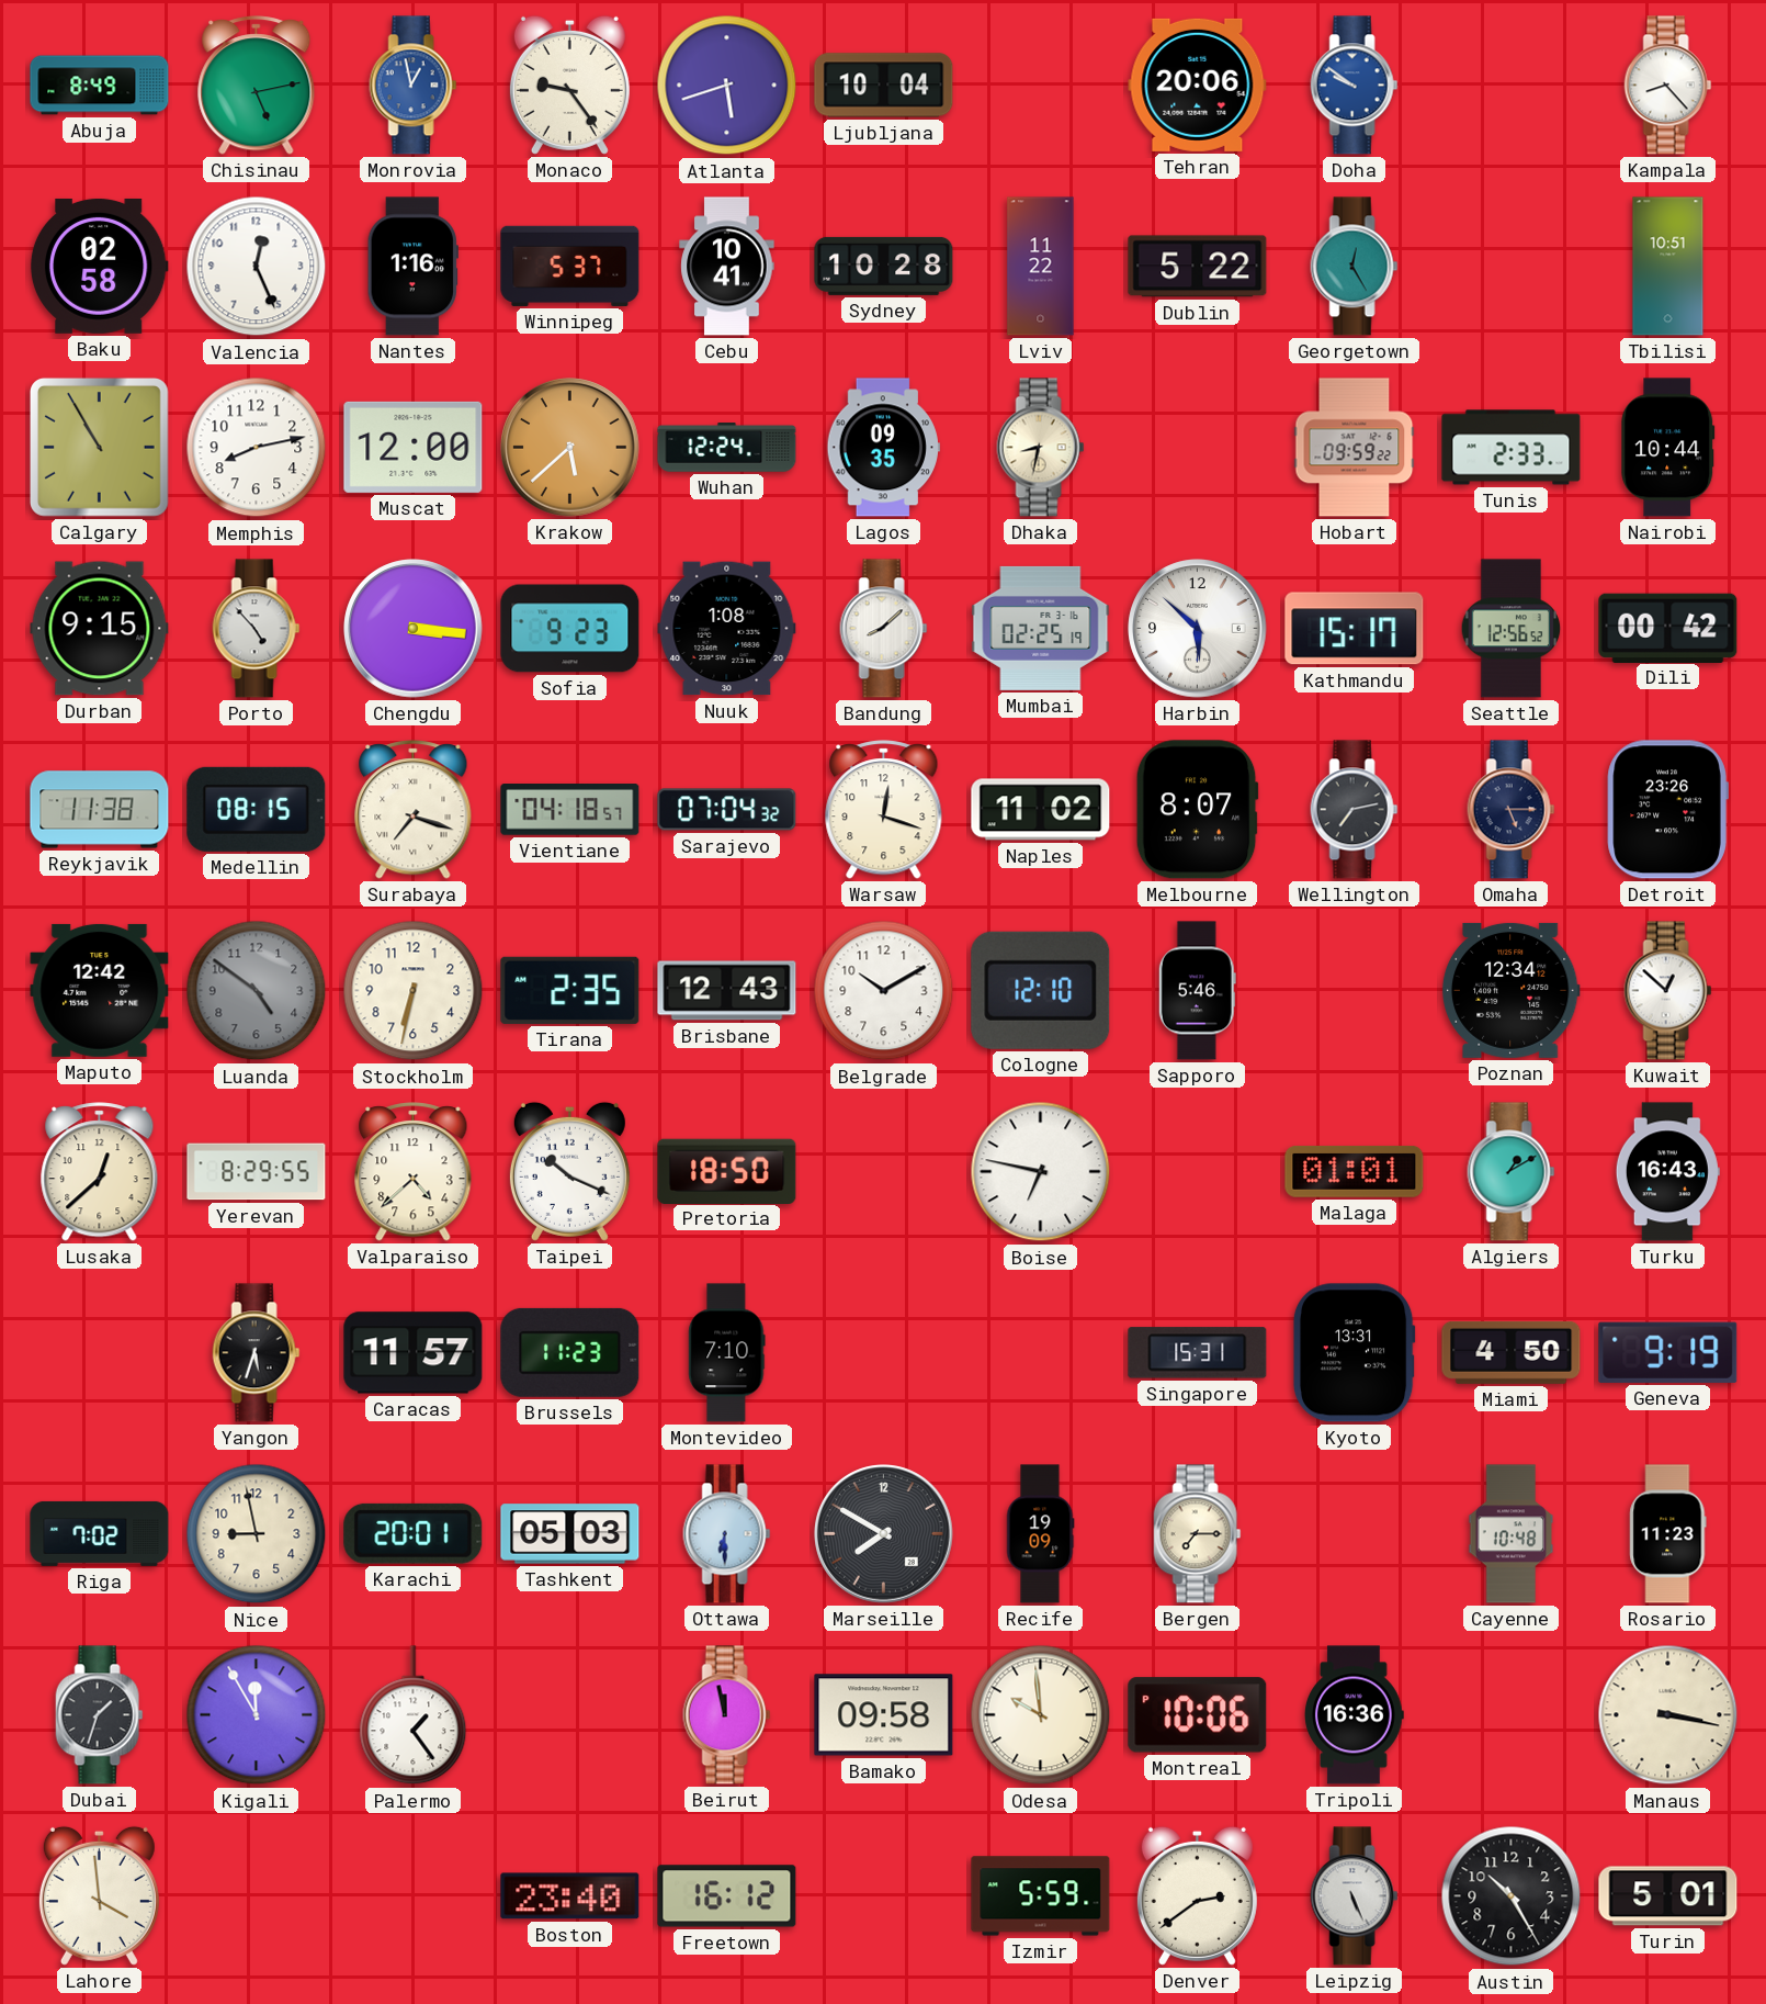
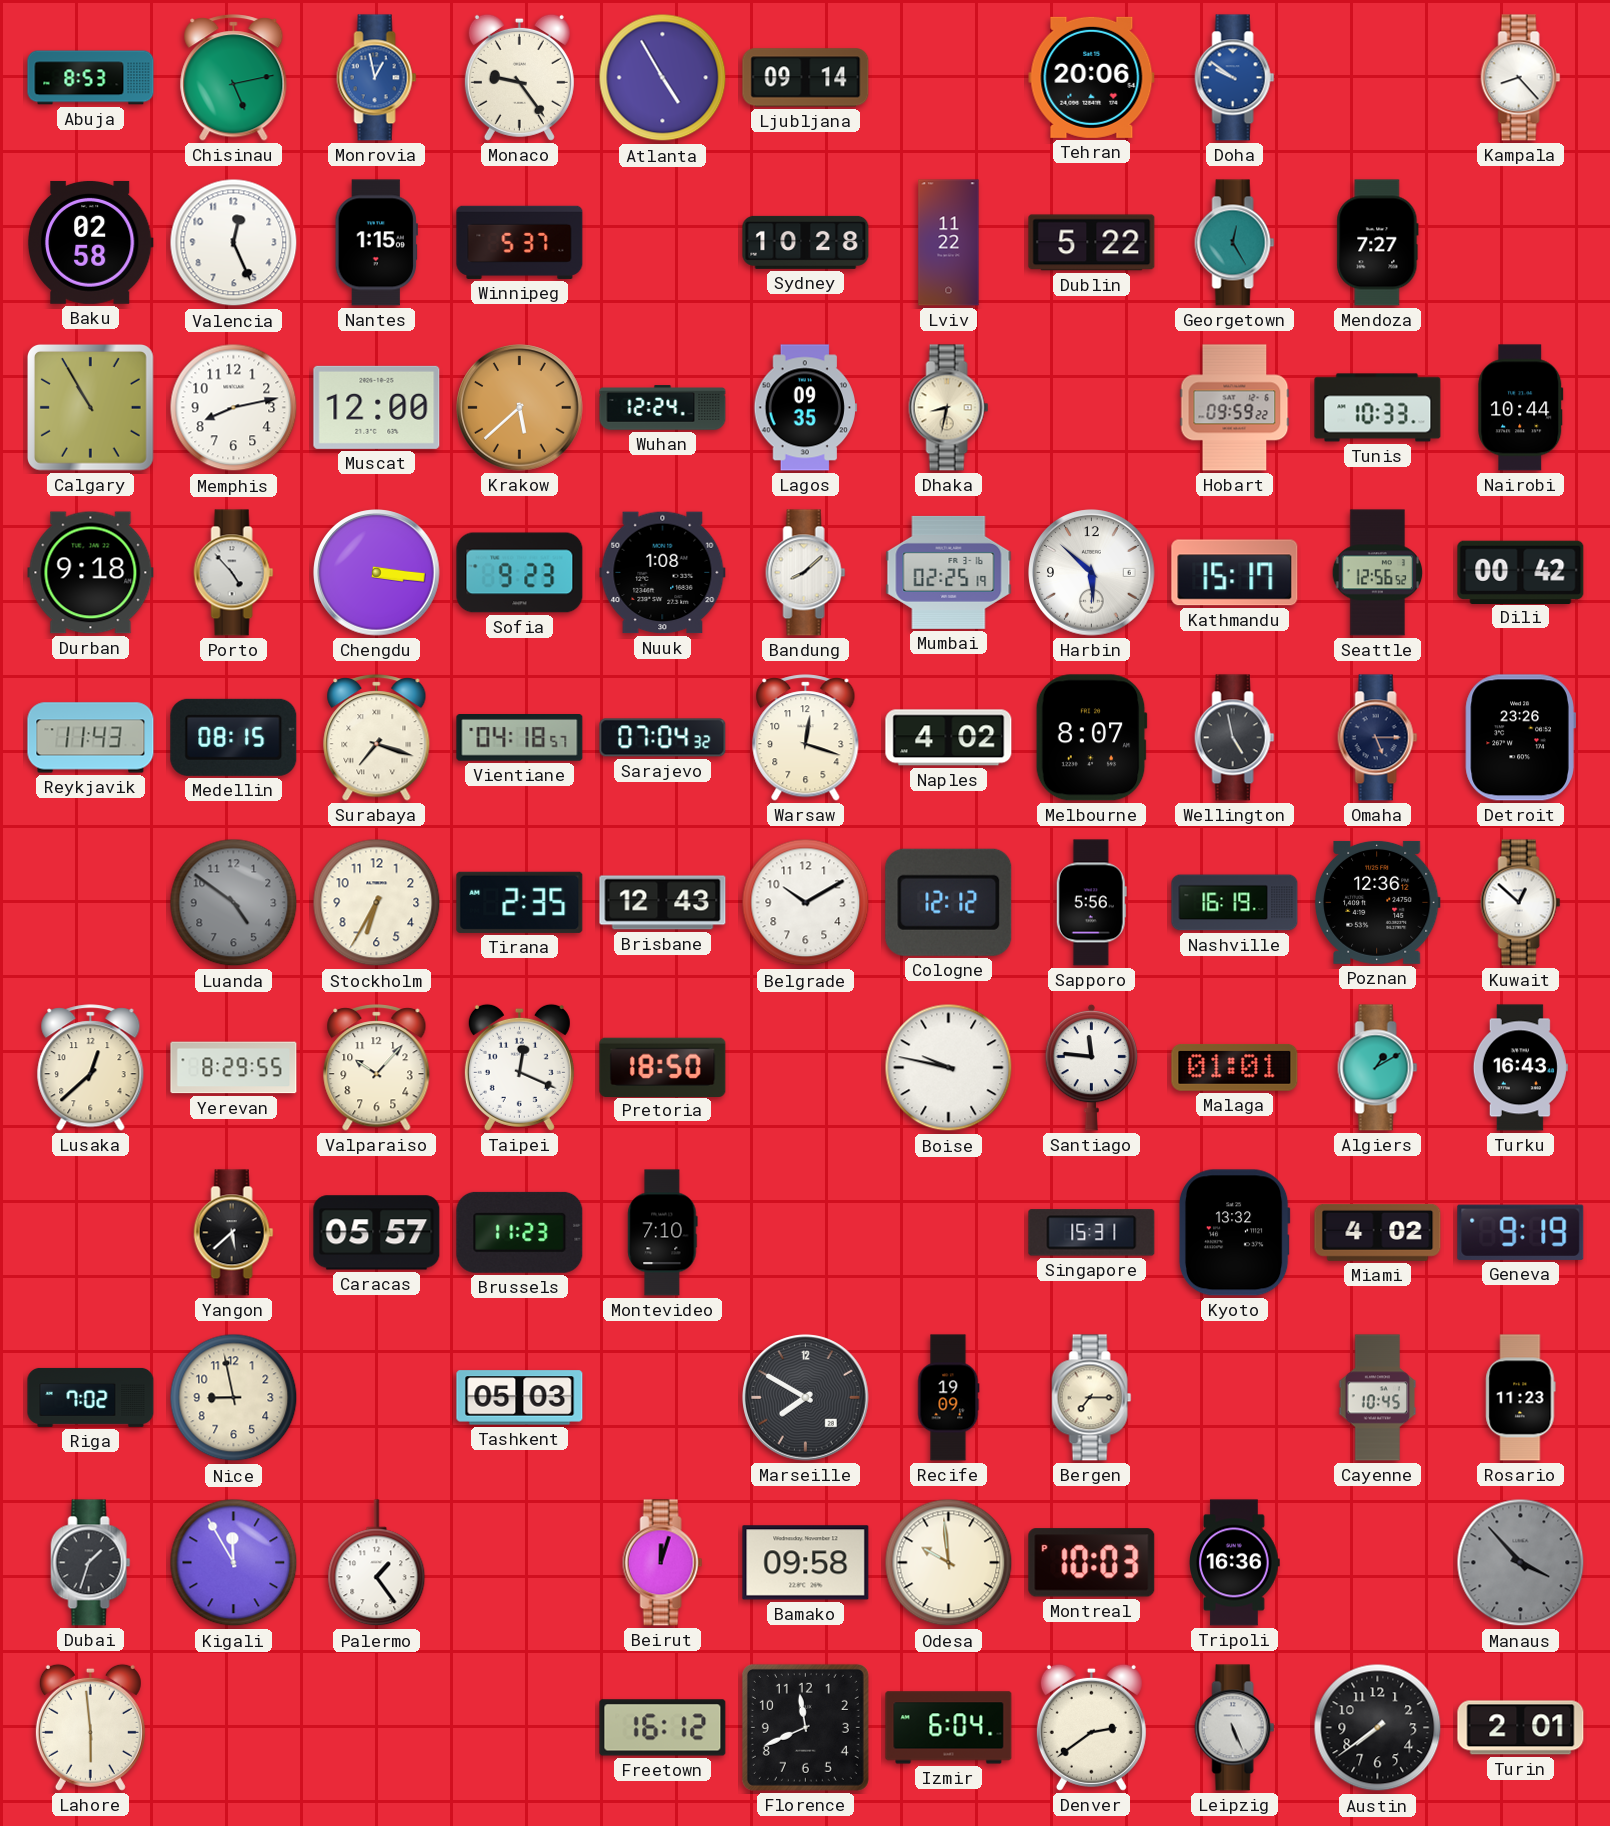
Abuja: 8:49 -> 8:53 (91, 78)
Atlanta: 5:42 -> 4:55 (663, 78)
Ljubljana: 10:04 -> 09:14 (806, 78)
Nantes: 1:16 -> 1:15 (376, 243)
Cebu: 10:41 -> none (727, 267)
Mendoza: none -> 7:27 (1378, 243)
Tbilisi: 10:51 -> none (1668, 267)
Tunis: 2:33 -> 10:33 (1378, 408)
Durban: 9:15 -> 9:18 (91, 573)
Reykjavik: 11:38 -> 11:43 (91, 738)
Naples: 11:02 -> 4:02 (949, 738)
Wellington: 7:13 -> 4:58 (1235, 738)
Maputo: 12:42 -> none (100, 990)
Stockholm: 6:32 -> 6:35 (377, 903)
Cologne: 12:10 -> 12:12 (949, 902)
Sapporo: 5:46 -> 5:56 (1091, 903)
Nashville: none -> 16:19 (1235, 903)
Poznan: 12:34 -> 12:36 (1377, 902)
Valparaiso: 4:38 -> 10:07 (377, 1068)
Taipei: 10:19 -> 12:19 (519, 1067)
Boise: 6:47 -> 9:47 (949, 1068)
Santiago: none -> 11:46 (1092, 1067)
Yangon: 5:33 -> 5:38 (234, 1233)
Caracas: 11:57 -> 05:57 (377, 1233)
Kyoto: 13:31 -> 13:32 (1234, 1233)
Miami: 4:50 -> 4:02 (1378, 1232)
Karachi: 20:01 -> none (414, 1533)
Ottawa: 6:30 -> none (727, 1534)
Cayenne: 10:48 -> 10:45 (1378, 1398)
Beirut: 11:58 -> 12:03 (663, 1563)
Montreal: 10:06 -> 10:03 (1092, 1563)
Manaus: 3:17 -> 3:53 (1521, 1563)
Manaus dial: cream -> grey (1521, 1563)
Lahore: 3:59 -> 5:59 (90, 1727)
Boston: 23:40 -> none (570, 1896)
Florence: none -> 11:41 (805, 1727)
Izmir: 5:59 -> 6:04 (949, 1728)
Austin: 10:25 -> 7:39 (1378, 1728)
Turin: 5:01 -> 2:01 (1521, 1728)
